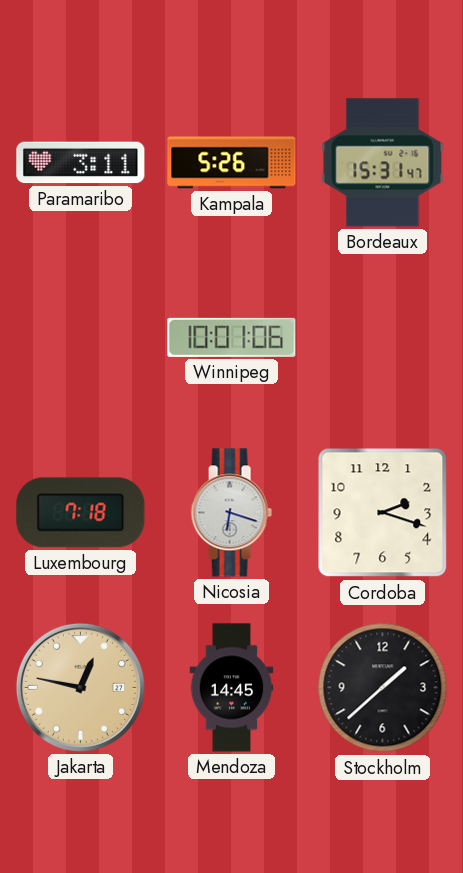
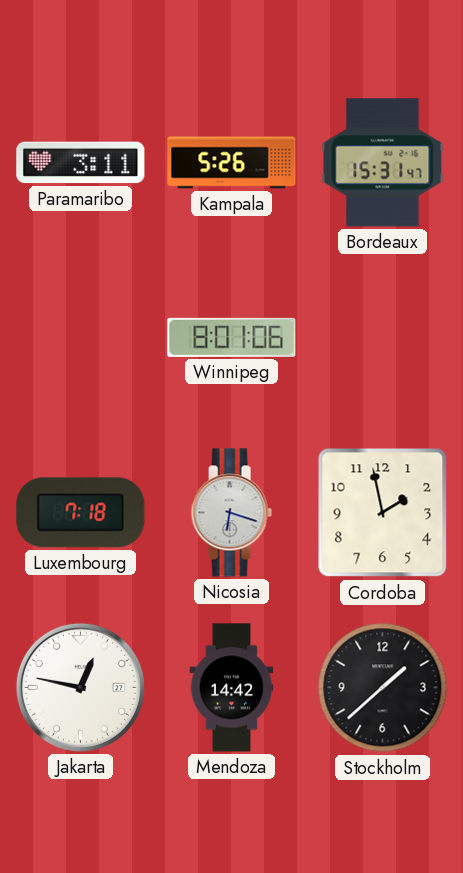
Winnipeg: 10:01 -> 8:01 (232, 337)
Cordoba: 2:18 -> 1:58 (383, 513)
Jakarta dial: champagne -> white (80, 687)
Mendoza: 14:45 -> 14:42 (232, 688)
